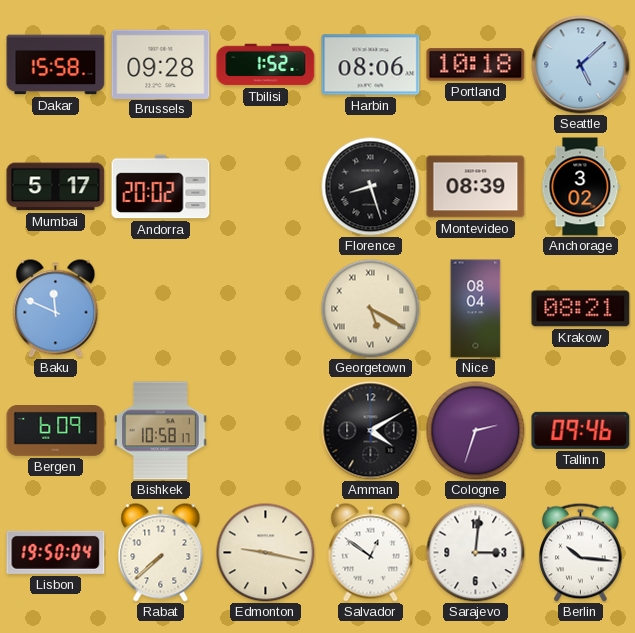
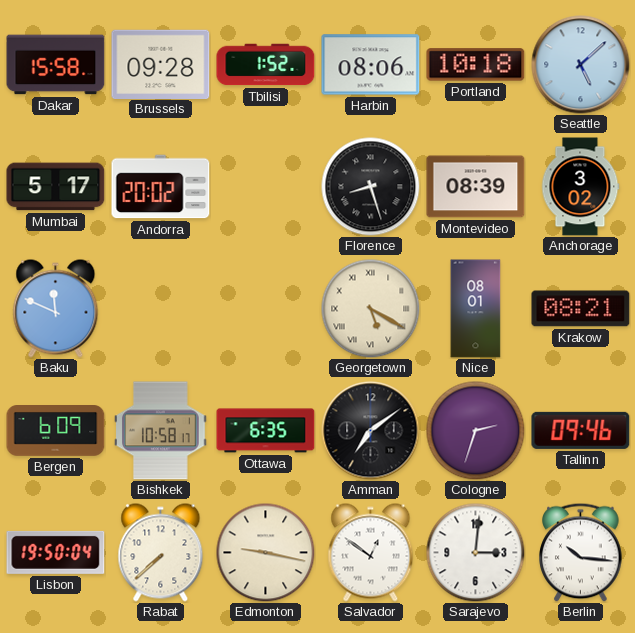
Nice: 08:04 -> 08:01 (476, 309)
Ottawa: none -> 6:35 (266, 431)
Amman: 4:10 -> 7:09 (371, 431)
